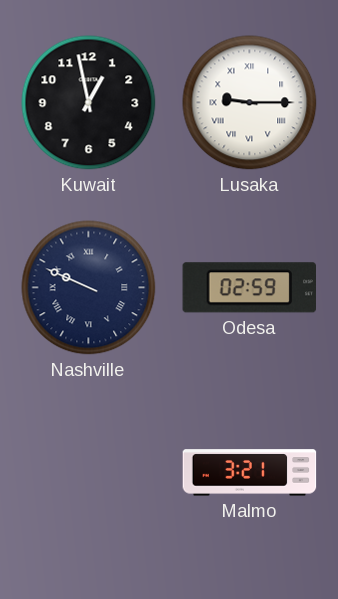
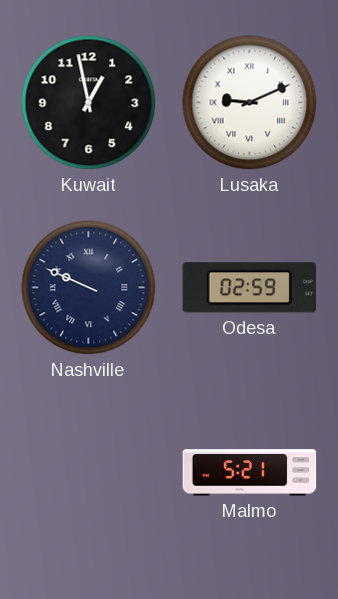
Lusaka: 9:15 -> 9:11 (250, 103)
Malmo: 3:21 -> 5:21 (250, 473)
